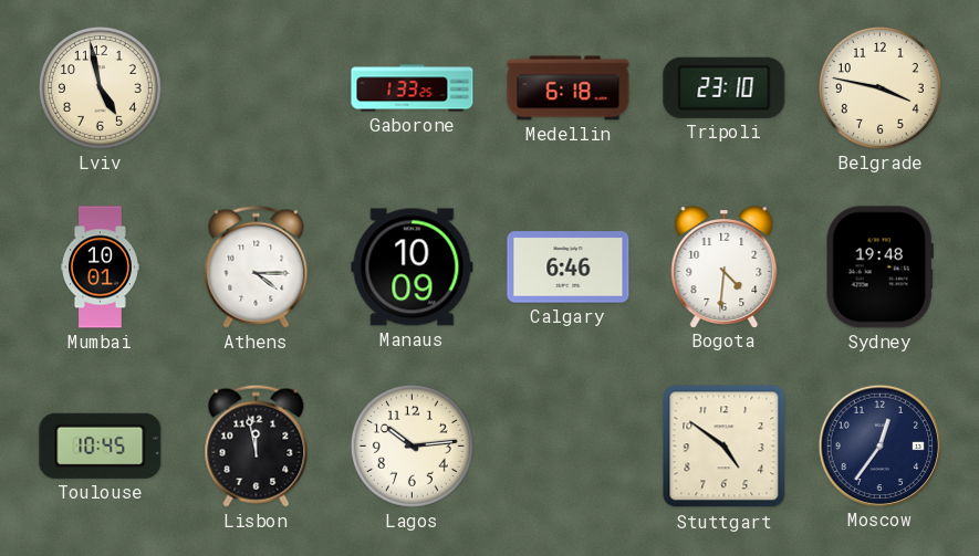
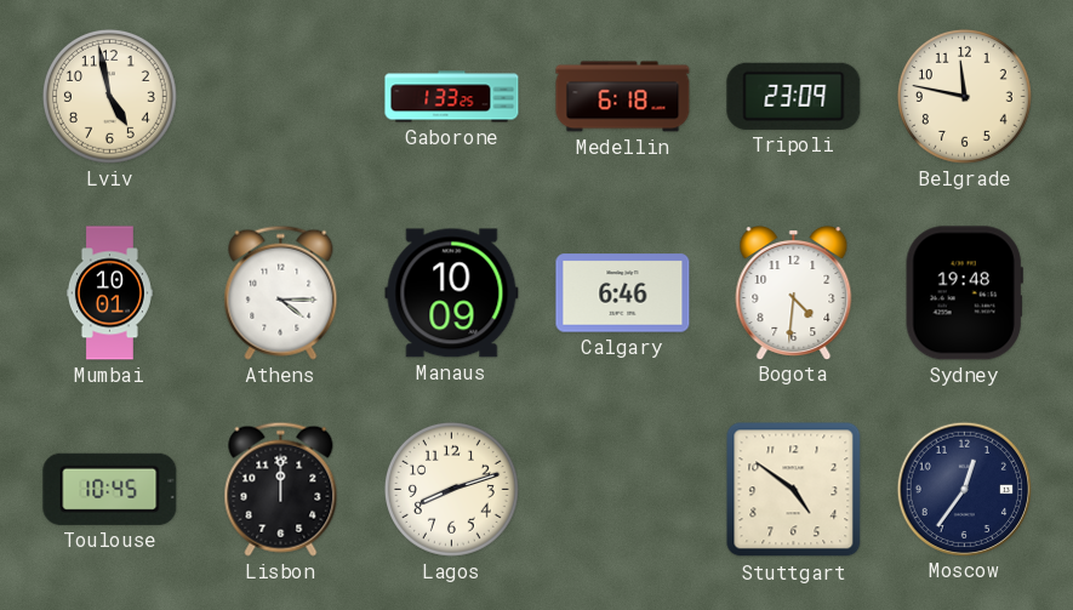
Tripoli: 23:10 -> 23:09 (794, 96)
Belgrade: 3:47 -> 11:47 (964, 96)
Lisbon: 11:58 -> 12:00 (281, 489)
Lagos: 10:14 -> 8:12 (451, 489)
